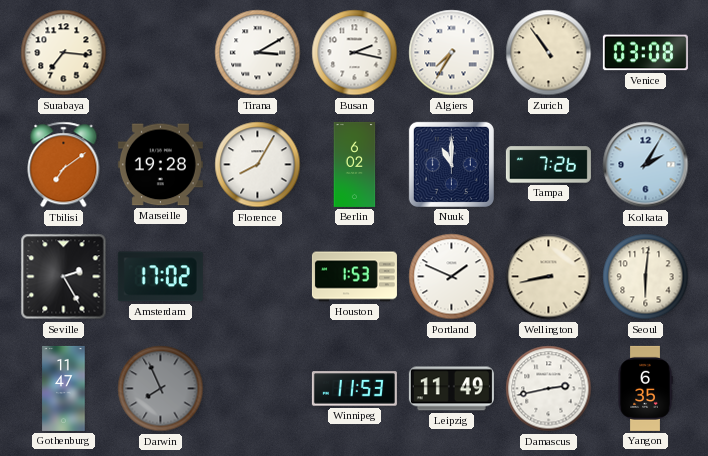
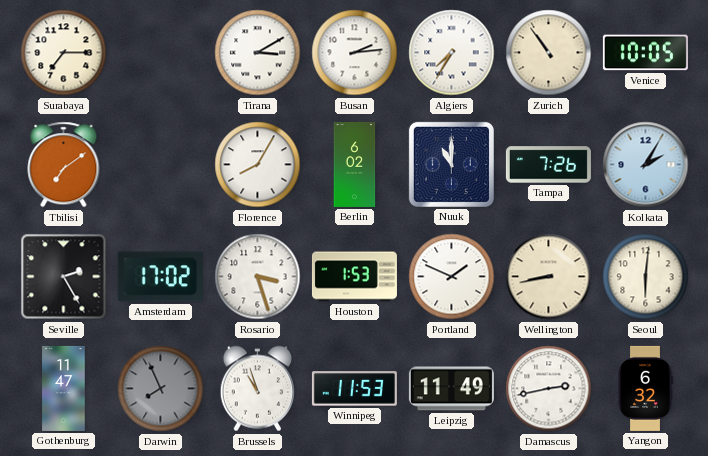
Surabaya: 7:16 -> 7:15 (64, 53)
Busan: 2:17 -> 2:14 (355, 53)
Venice: 03:08 -> 10:05 (645, 53)
Marseille: 19:28 -> none (160, 165)
Rosario: none -> 3:27 (258, 277)
Brussels: none -> 10:57 (257, 389)
Yangon: 6:35 -> 6:32 (645, 388)
